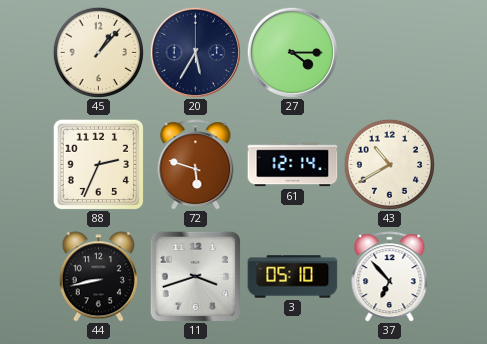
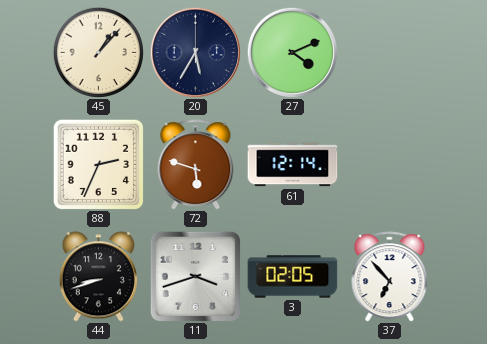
27: 4:15 -> 4:11 (292, 52)
43: 10:40 -> none (389, 164)
44: 8:43 -> 8:42 (98, 277)
3: 05:10 -> 02:05 (293, 277)
